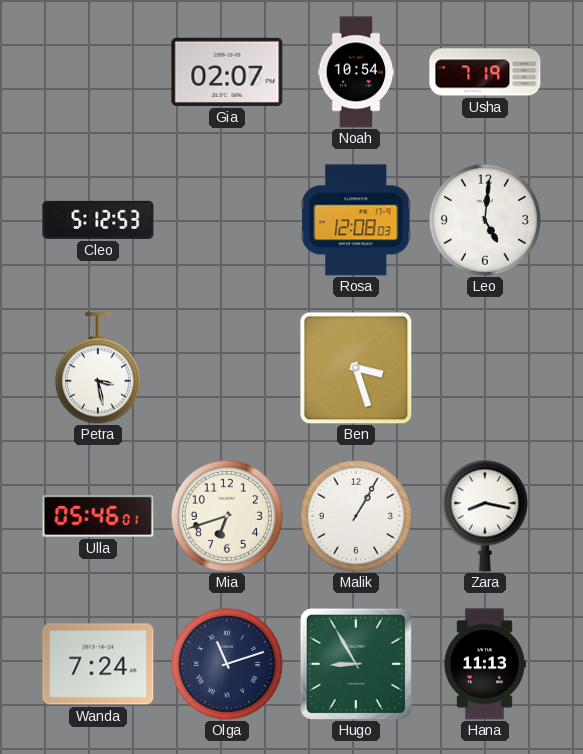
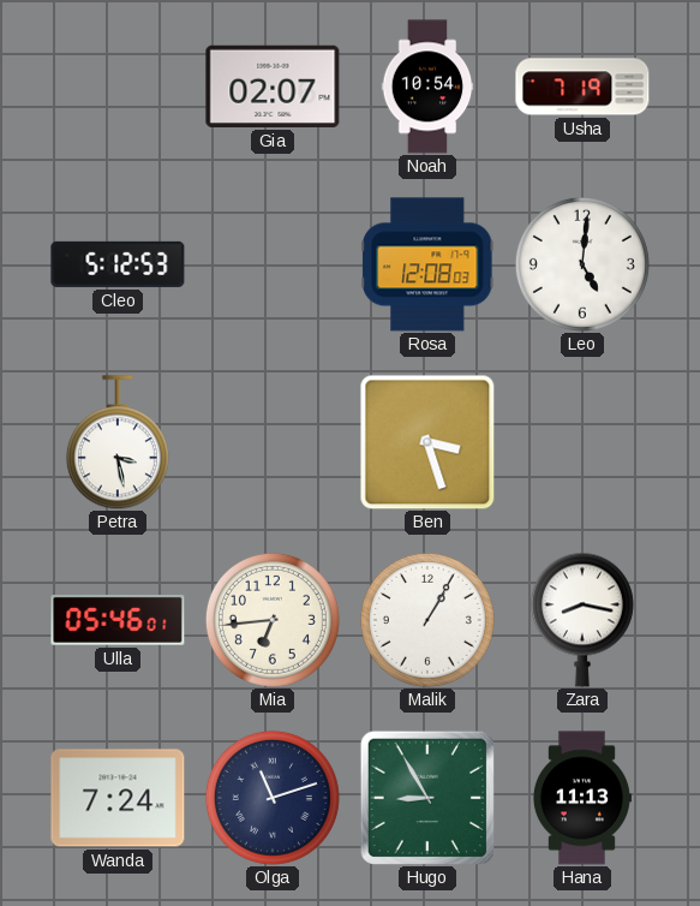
Mia: 6:42 -> 6:44 (273, 620)
